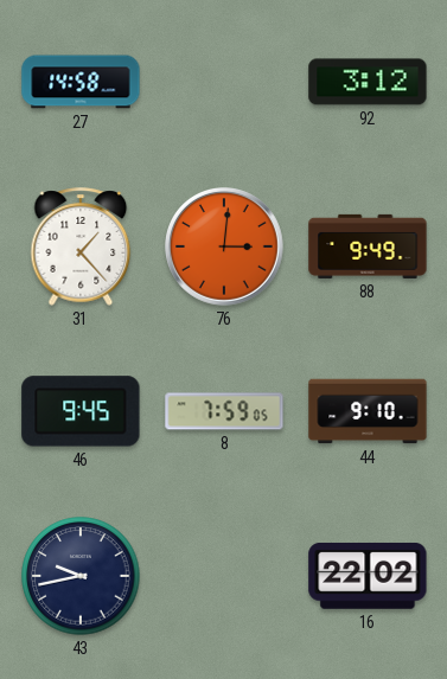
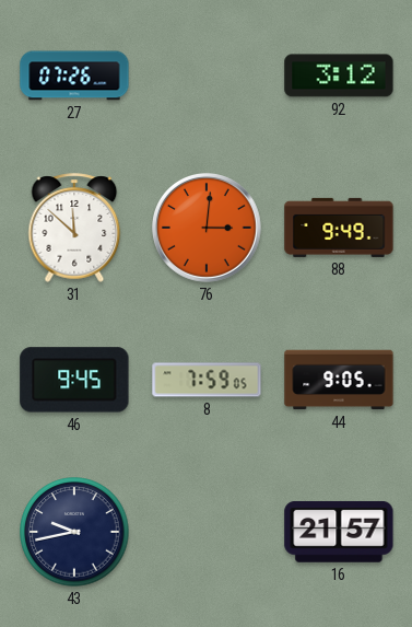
27: 14:58 -> 07:26 (74, 76)
31: 1:23 -> 11:52 (74, 228)
44: 9:10 -> 9:05 (339, 380)
16: 22:02 -> 21:57 (339, 532)
